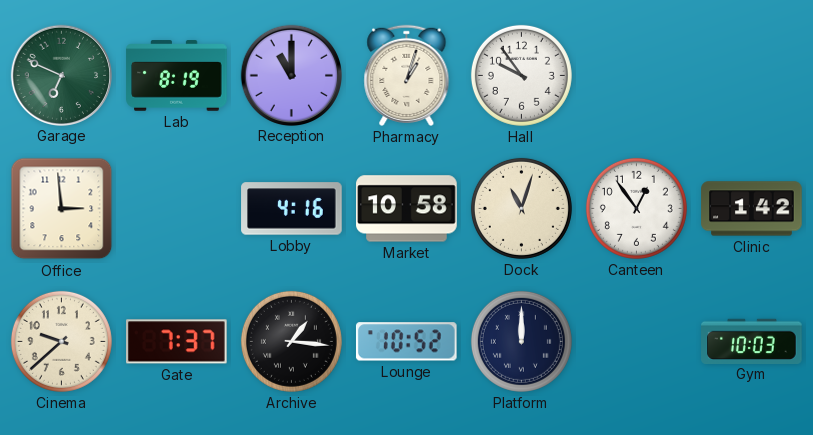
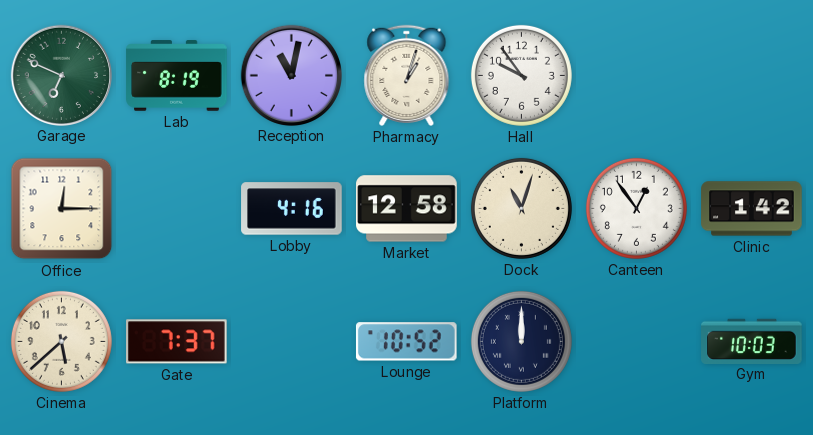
Reception: 11:00 -> 11:02 (291, 75)
Office: 2:59 -> 12:15 (62, 209)
Market: 10:58 -> 12:58 (407, 209)
Cinema: 9:38 -> 5:38 (61, 341)
Archive: 1:16 -> none (291, 341)
